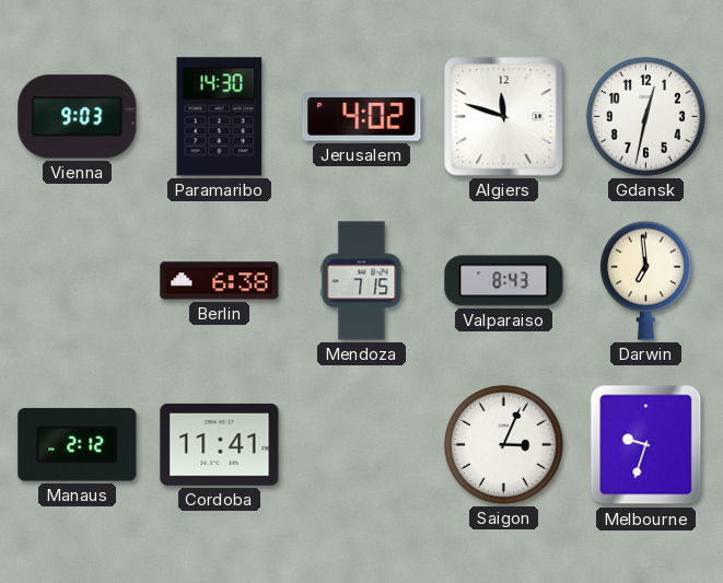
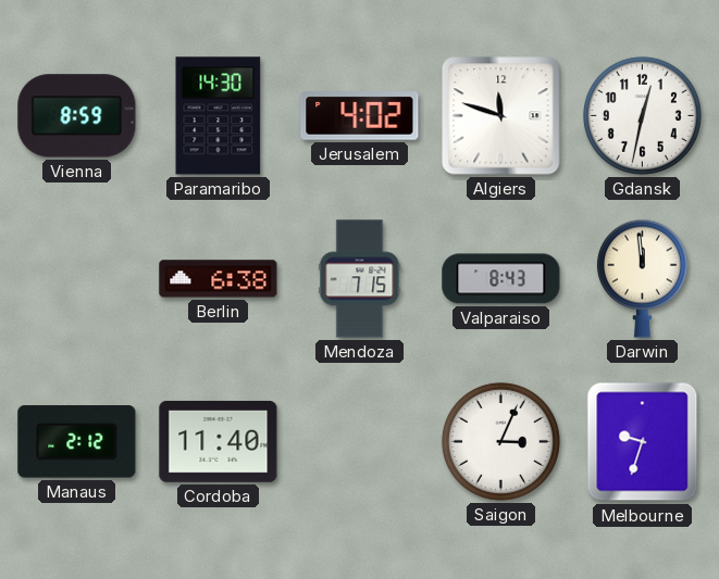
Vienna: 9:03 -> 8:59 (77, 116)
Darwin: 6:59 -> 11:59 (642, 278)
Cordoba: 11:41 -> 11:40 (219, 441)
